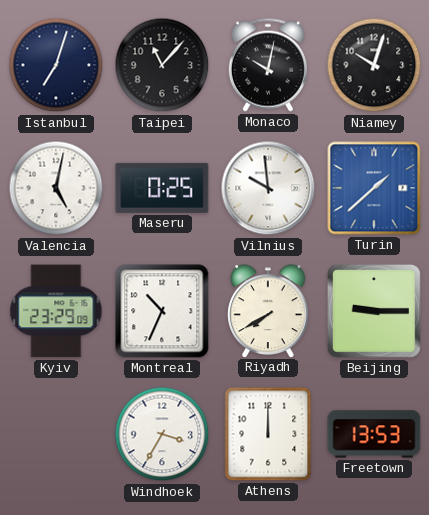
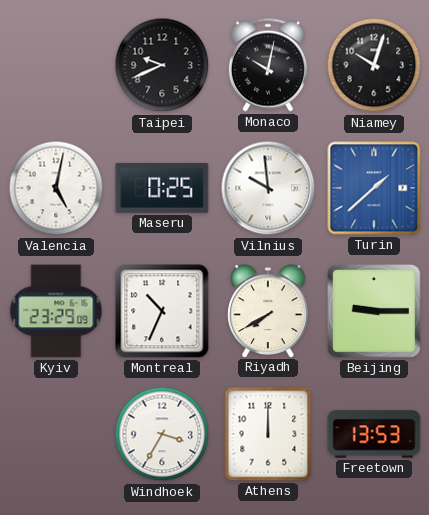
Istanbul: 7:03 -> none (56, 65)
Taipei: 11:07 -> 9:41 (162, 65)
